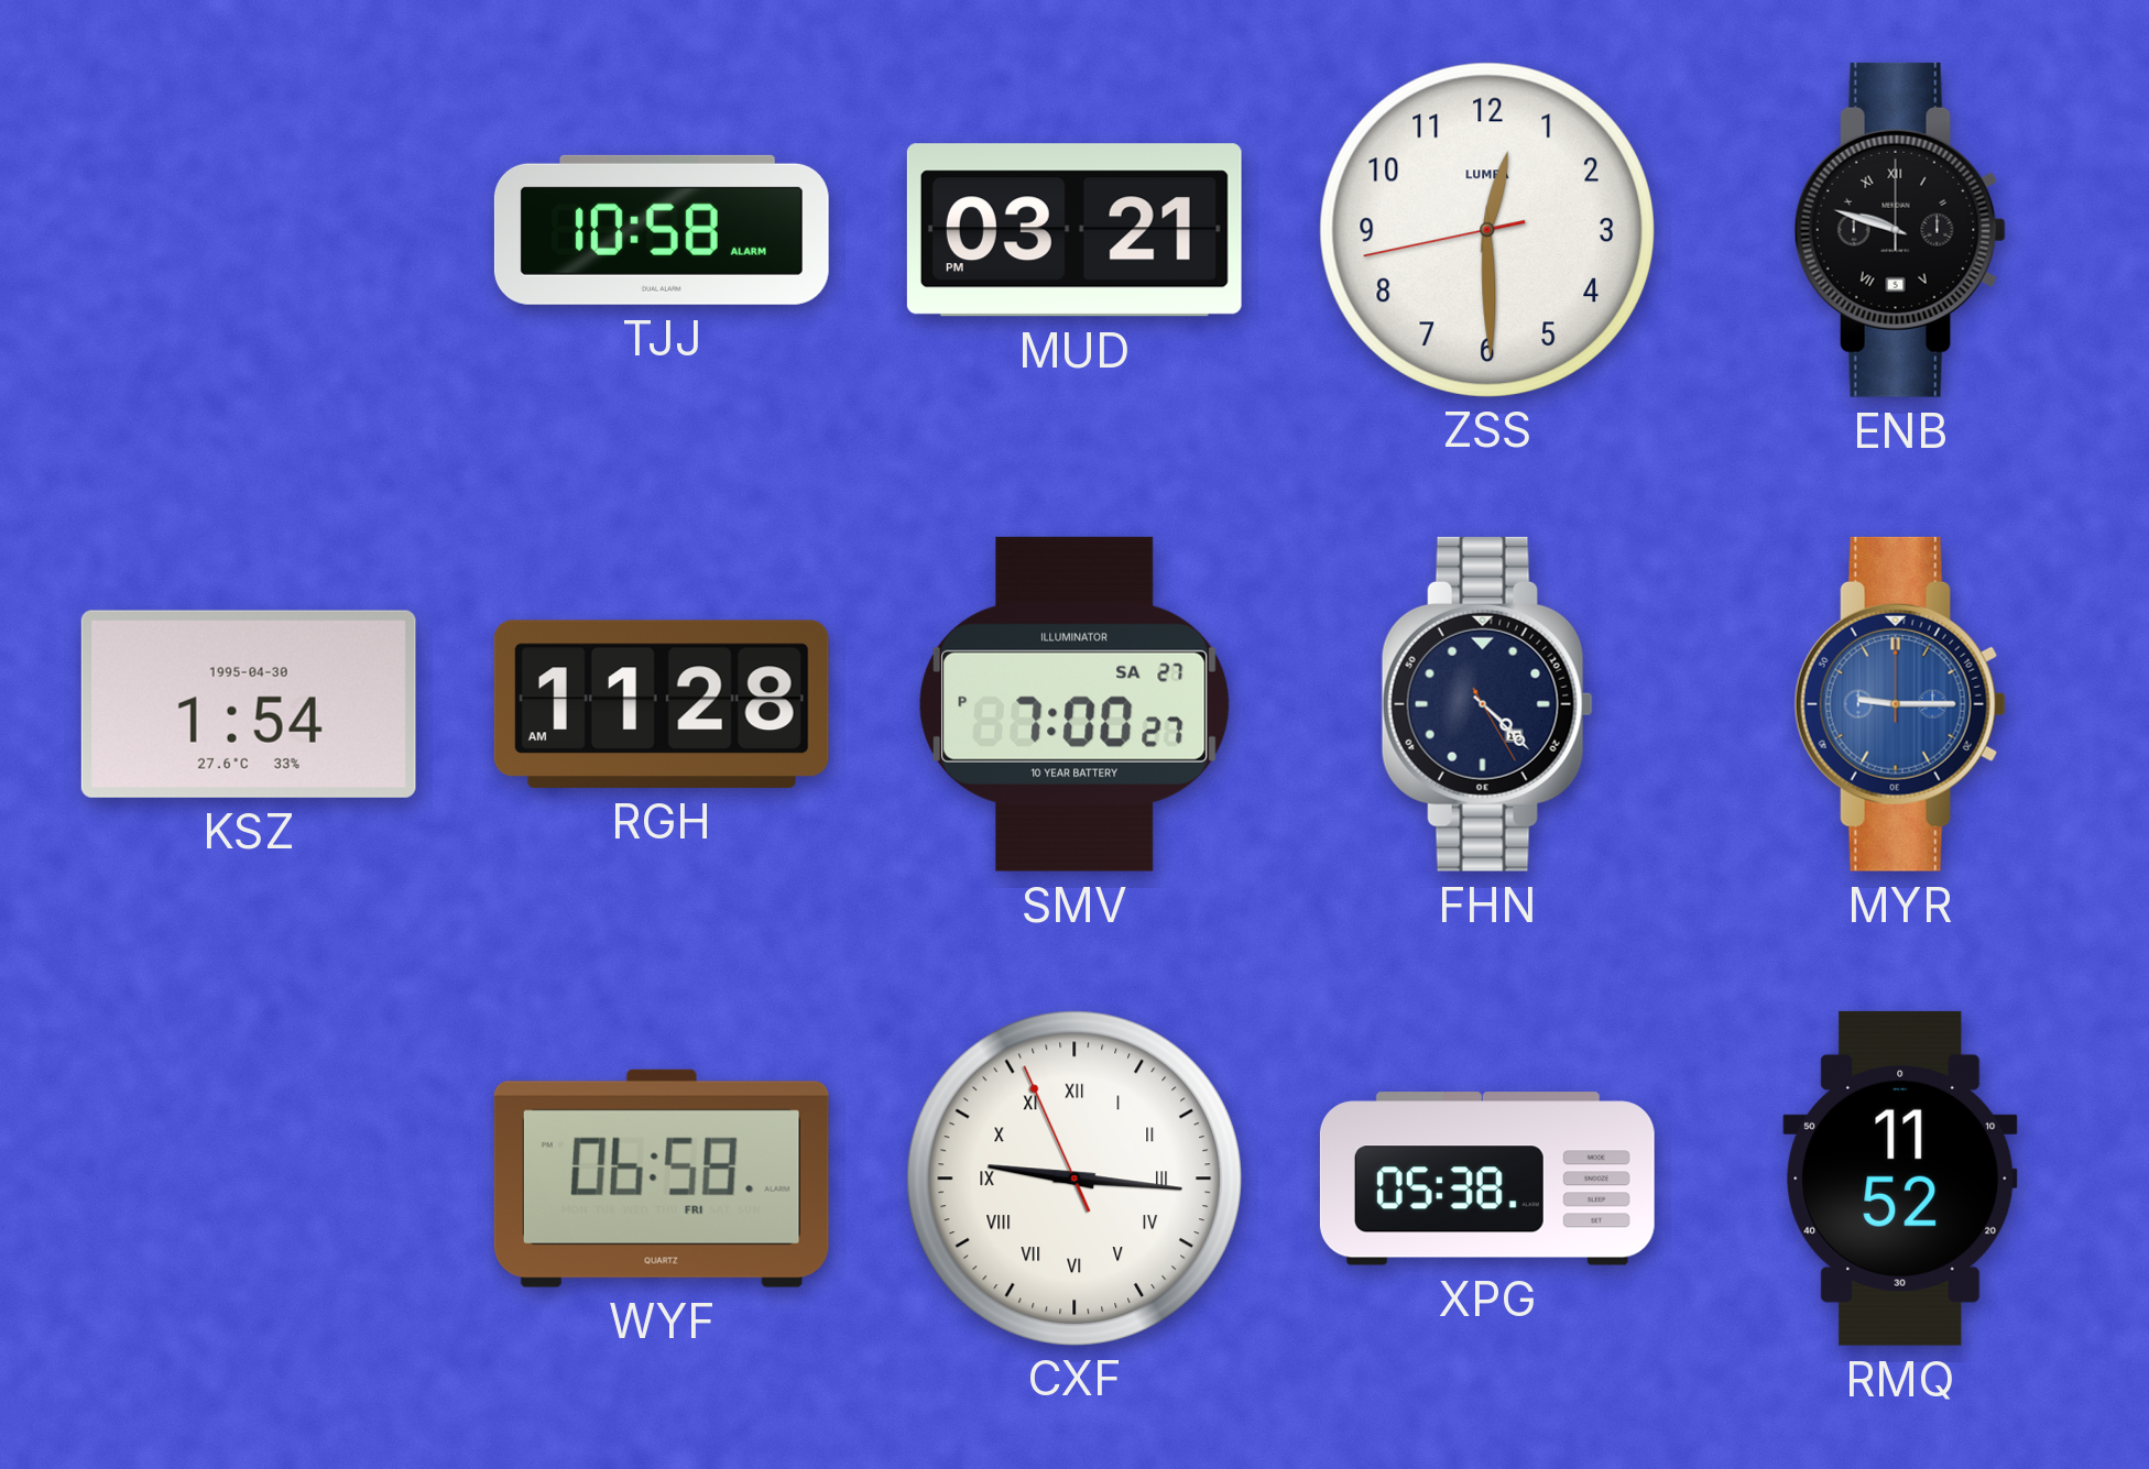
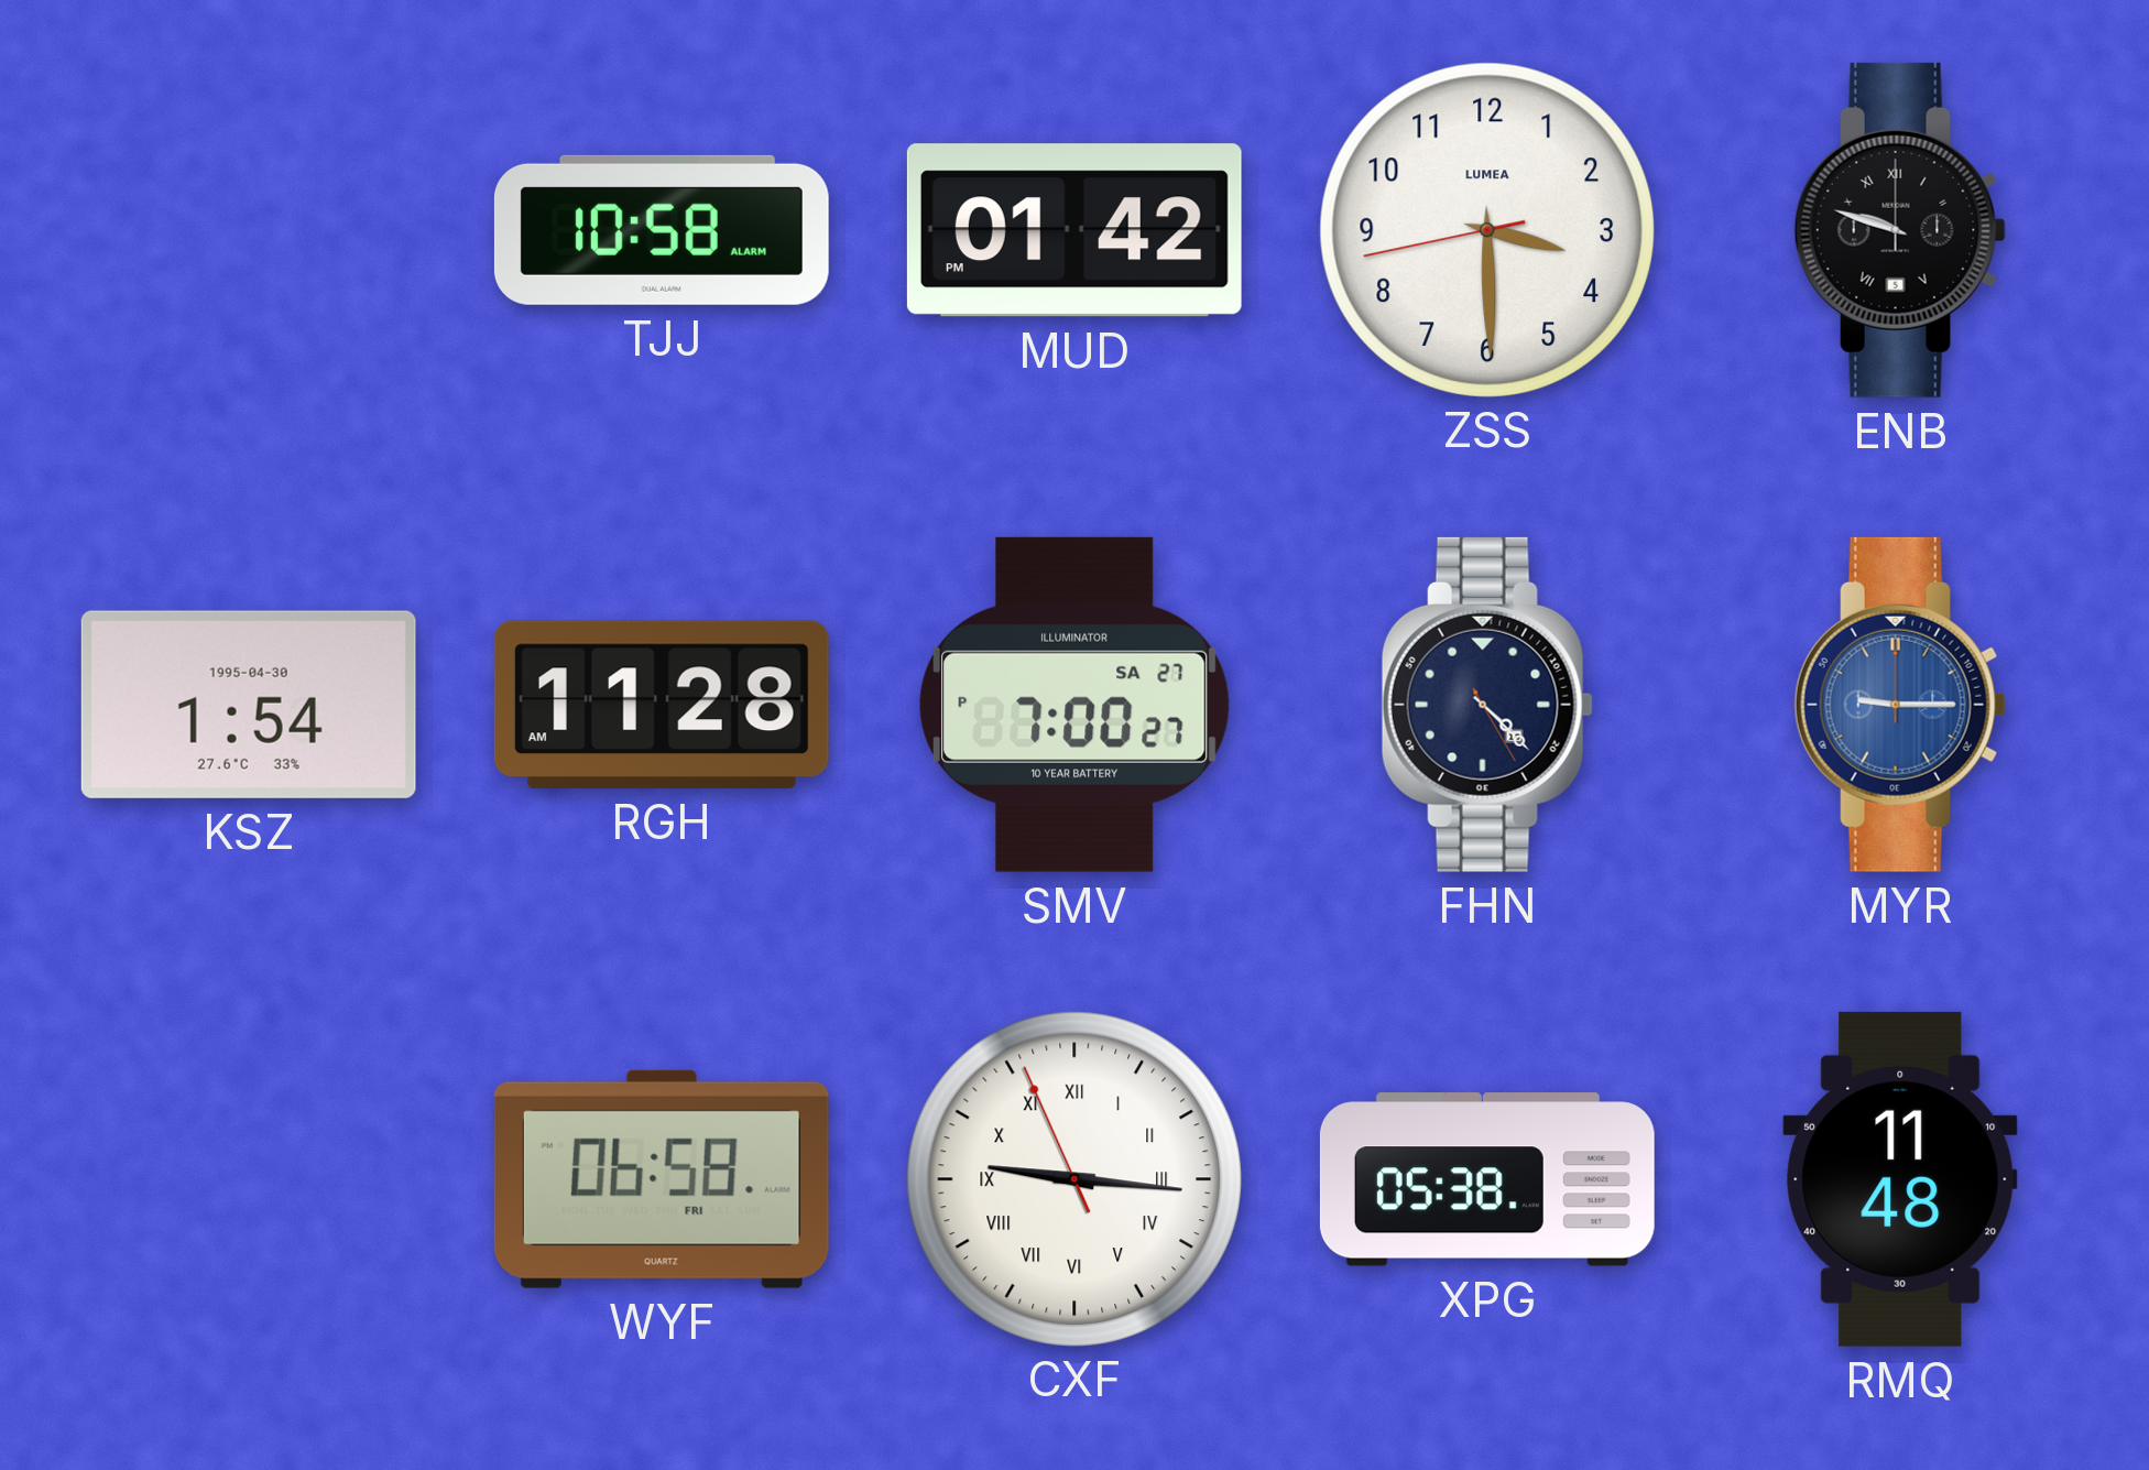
MUD: 03:21 -> 01:42 (1074, 230)
ZSS: 12:29 -> 3:29 (1486, 229)
RMQ: 11:52 -> 11:48 (1900, 1179)
